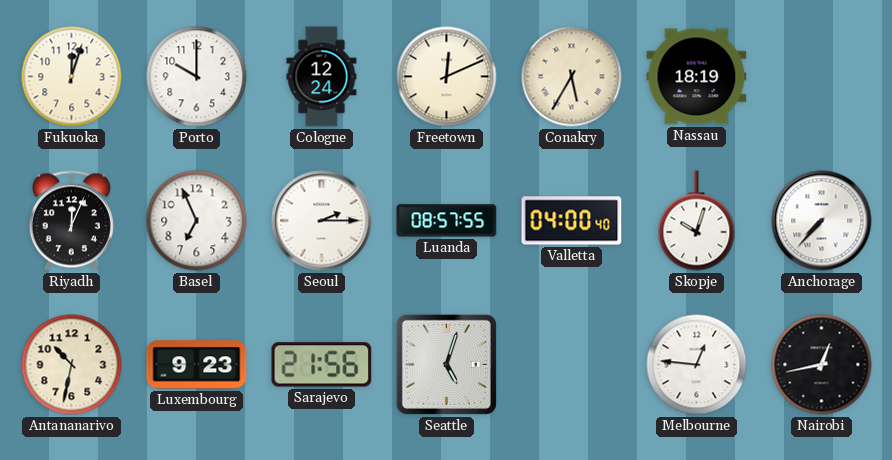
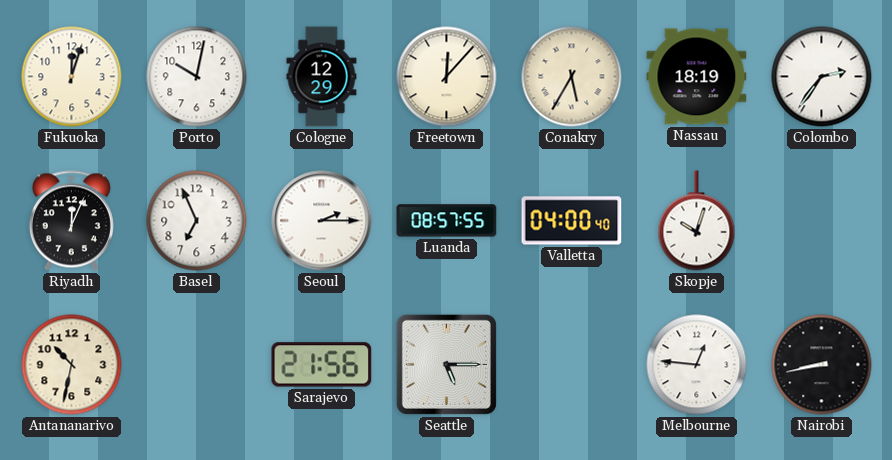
Porto: 10:00 -> 10:02 (197, 77)
Cologne: 12:24 -> 12:29 (322, 77)
Freetown: 12:11 -> 12:07 (447, 77)
Colombo: none -> 2:36 (822, 77)
Anchorage: 7:37 -> none (822, 221)
Luxembourg: 9:23 -> none (197, 365)
Seattle: 5:03 -> 5:15 (446, 364)
Nairobi: 12:43 -> 8:43 (822, 365)
